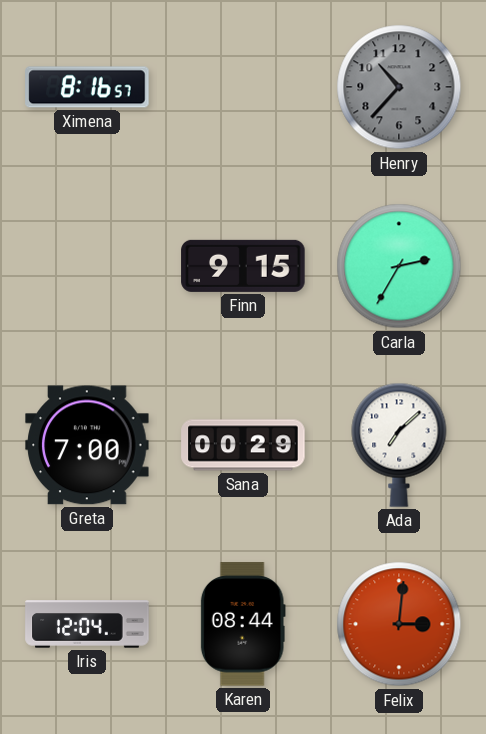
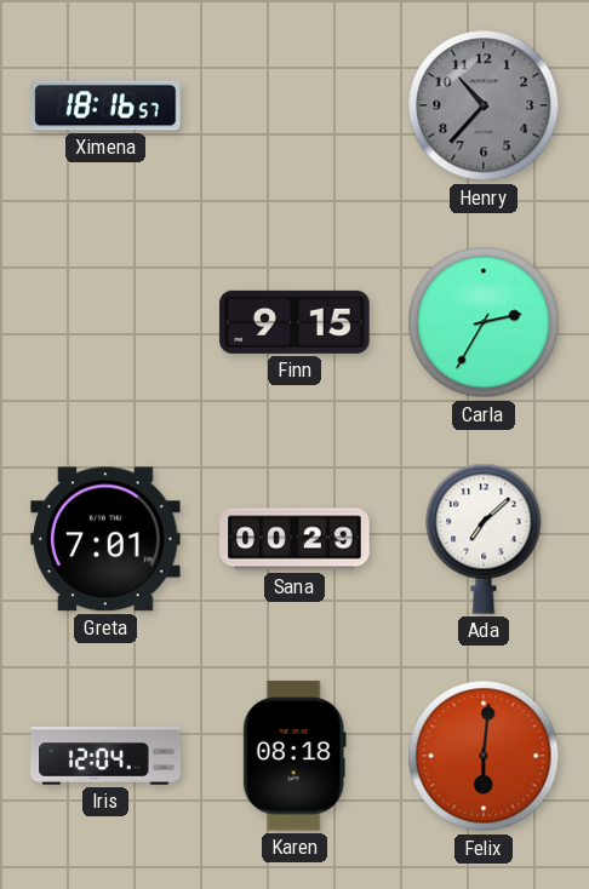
Ximena: 8:16 -> 18:16 (105, 105)
Greta: 7:00 -> 7:01 (105, 539)
Karen: 08:44 -> 08:18 (294, 756)
Felix: 3:01 -> 6:01 (484, 756)
